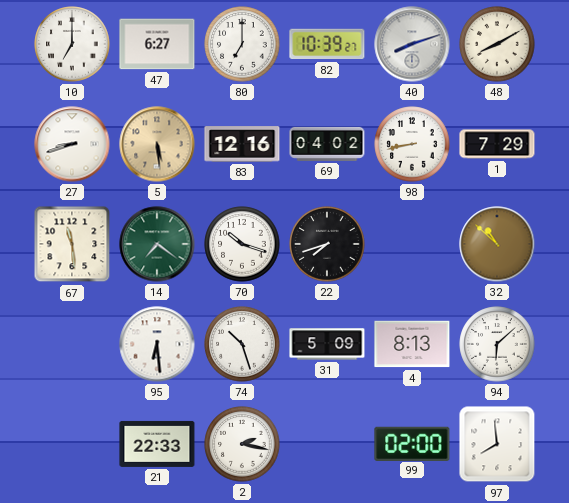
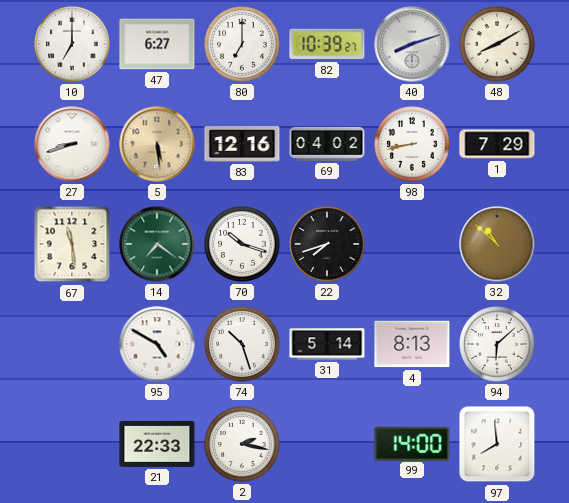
95: 6:29 -> 4:50 (157, 344)
31: 5:09 -> 5:14 (327, 344)
99: 02:00 -> 14:00 (412, 443)
